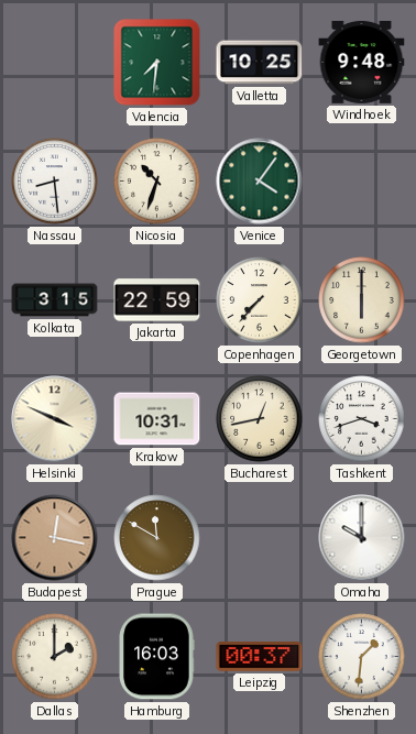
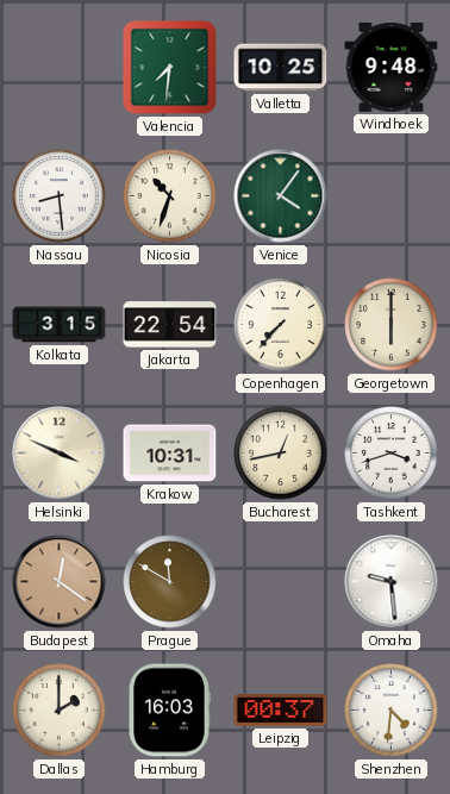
Jakarta: 22:59 -> 22:54 (170, 325)
Budapest: 12:17 -> 12:21 (60, 582)
Omaha: 10:00 -> 9:29 (392, 582)
Shenzhen: 1:31 -> 4:31 (392, 711)
